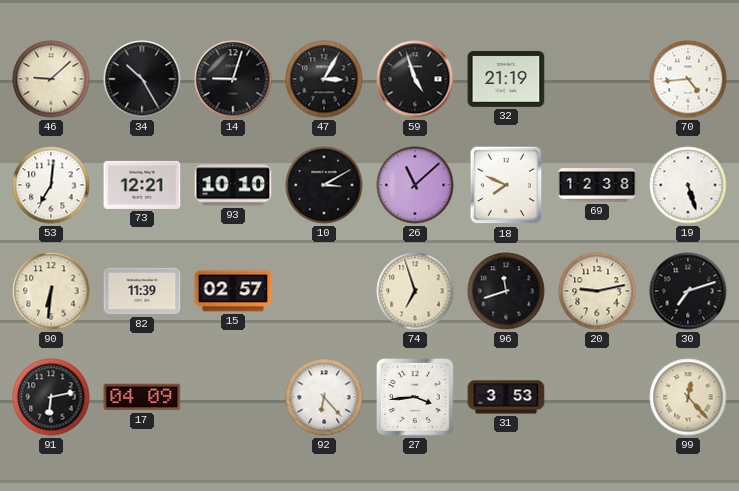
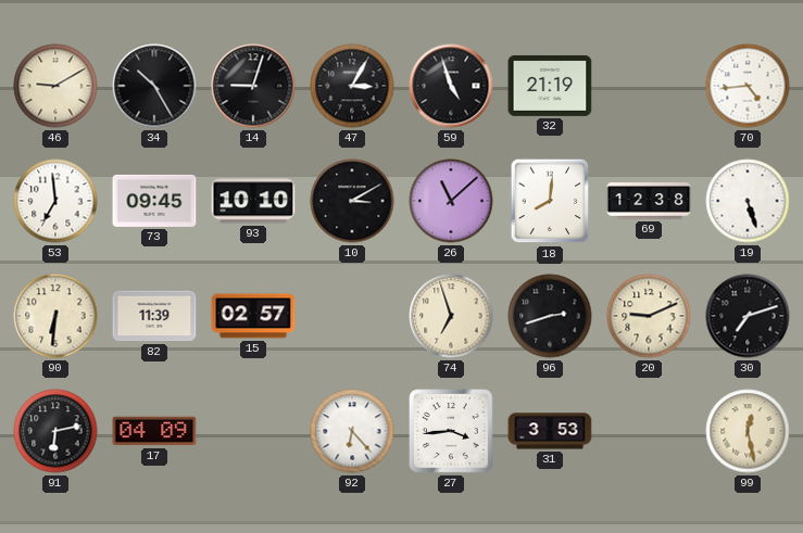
46: 9:08 -> 9:10 (55, 86)
53: 7:01 -> 6:59 (55, 201)
73: 12:21 -> 09:45 (154, 201)
18: 7:49 -> 8:01 (550, 201)
96: 11:42 -> 2:42 (550, 316)
20: 9:13 -> 9:11 (649, 316)
99: 12:23 -> 12:28 (748, 431)
